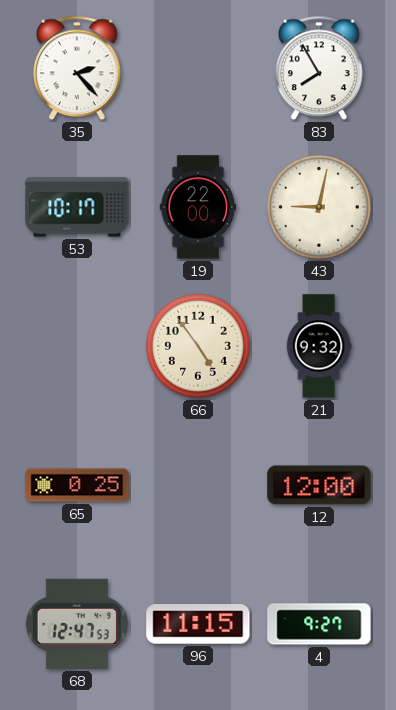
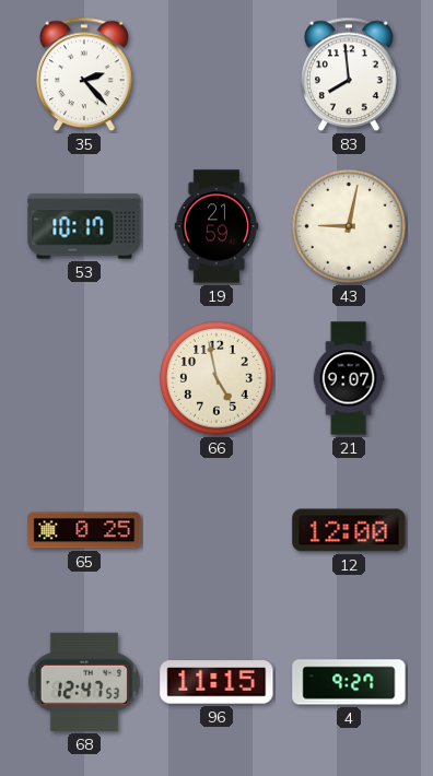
83: 7:55 -> 7:59 (350, 74)
19: 22:00 -> 21:59 (216, 226)
66: 4:54 -> 4:58 (218, 379)
21: 9:32 -> 9:07 (349, 378)
